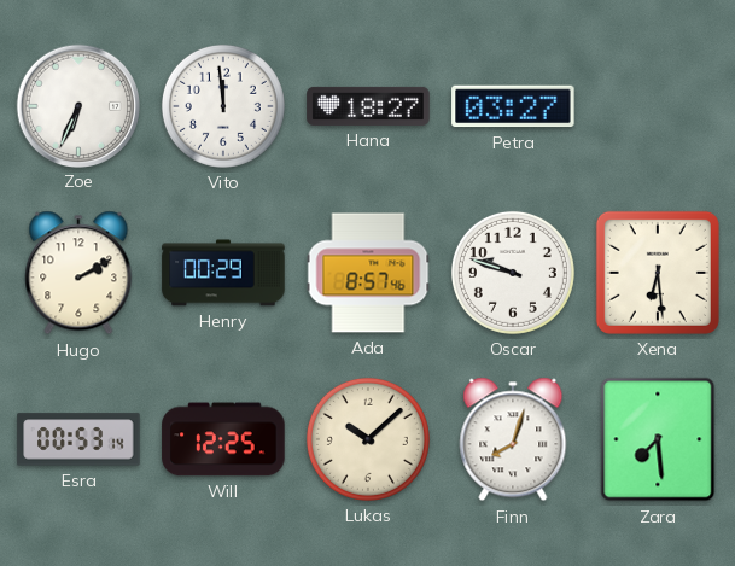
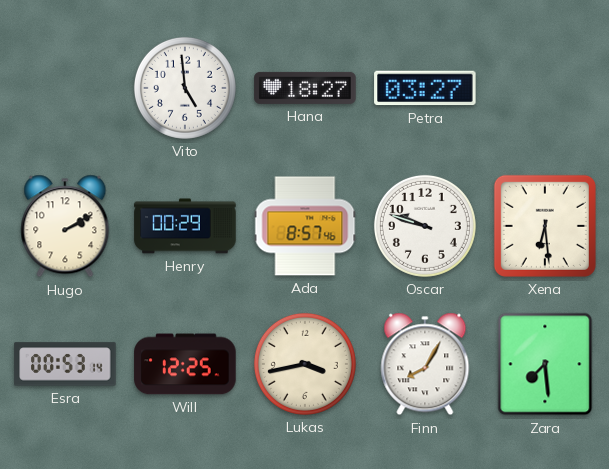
Zoe: 6:34 -> none (77, 105)
Vito: 11:59 -> 4:59 (185, 88)
Lukas: 10:08 -> 3:43 (305, 364)
Finn: 8:03 -> 8:05 (425, 364)
